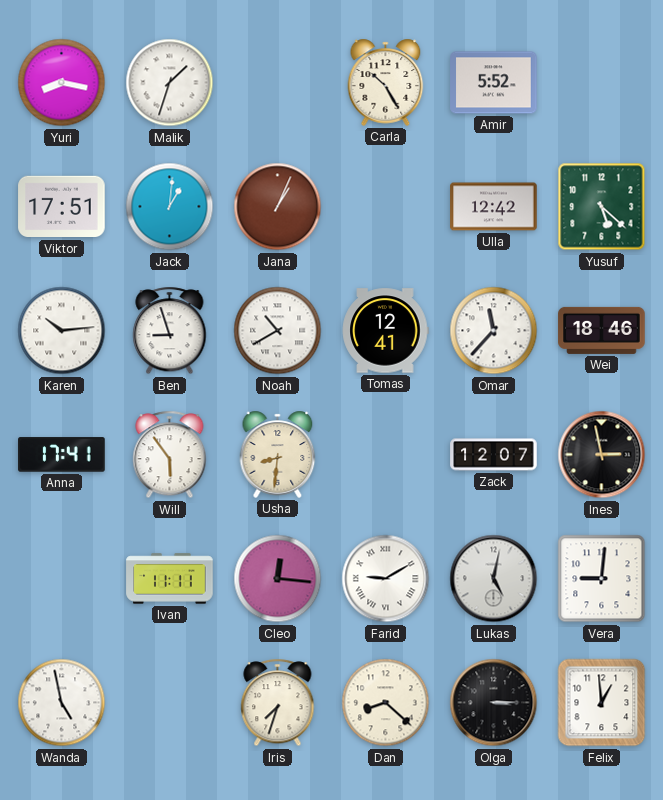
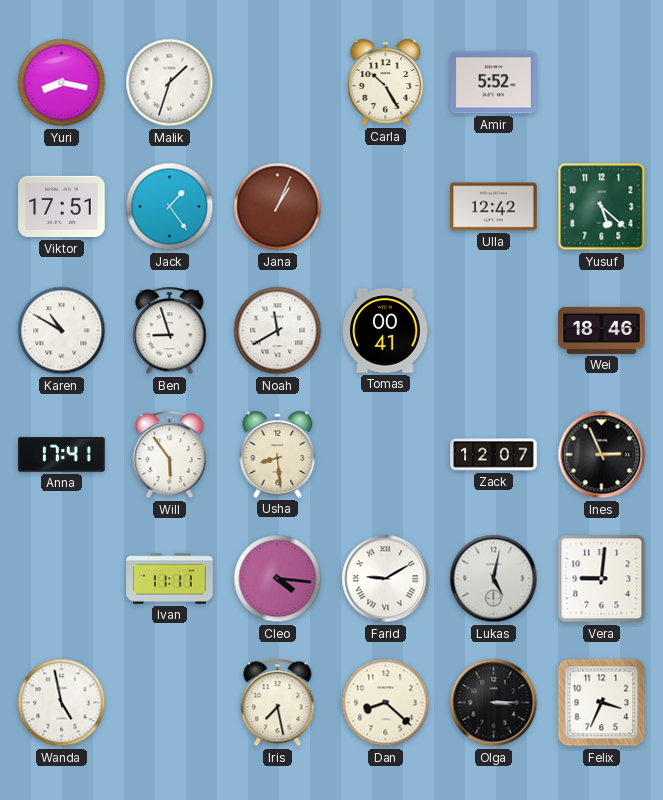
Jack: 1:01 -> 1:24 (170, 207)
Karen: 10:14 -> 10:50 (62, 331)
Noah: 10:40 -> 11:40 (278, 331)
Tomas: 12:41 -> 00:41 (385, 331)
Omar: 11:37 -> none (494, 331)
Usha: 8:31 -> 8:29 (278, 454)
Ines: 2:58 -> 2:56 (602, 455)
Cleo: 12:16 -> 4:16 (278, 579)
Iris: 7:33 -> 7:28 (278, 703)
Felix: 12:59 -> 3:34 (602, 703)
